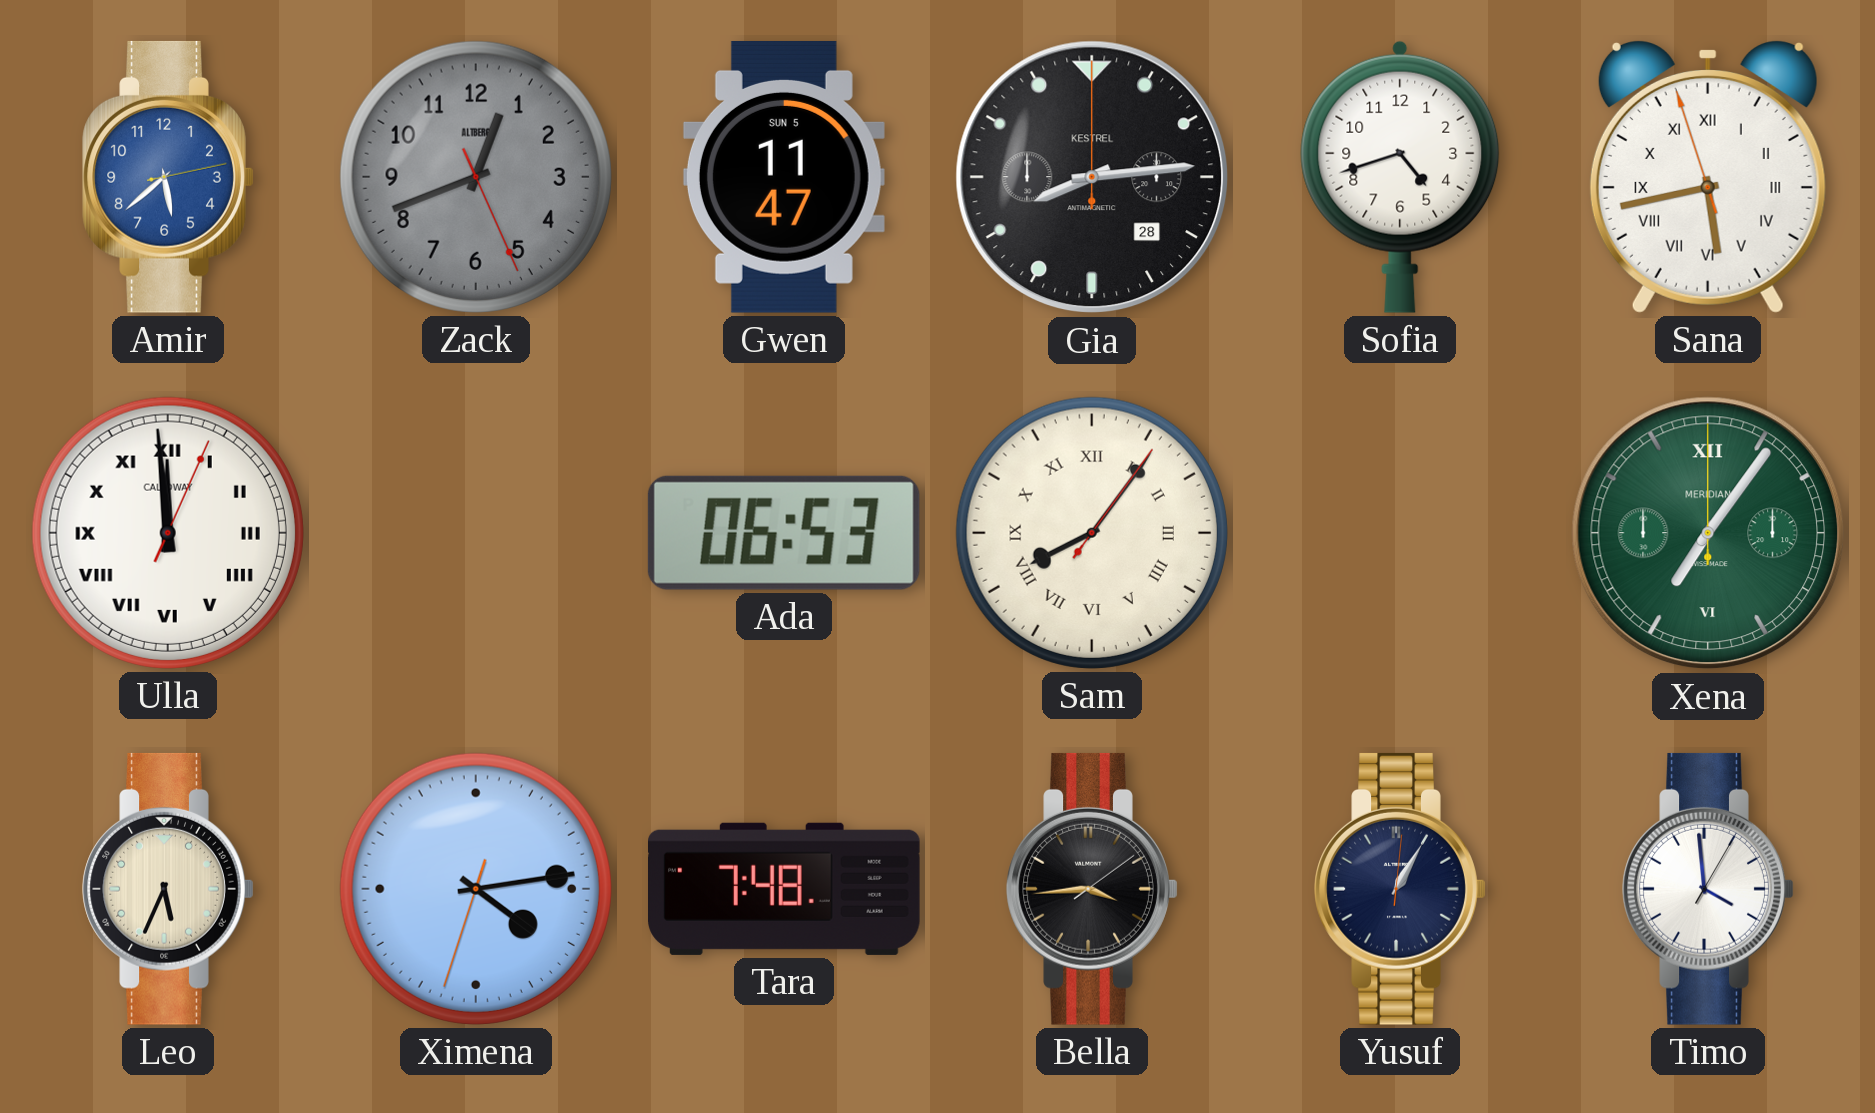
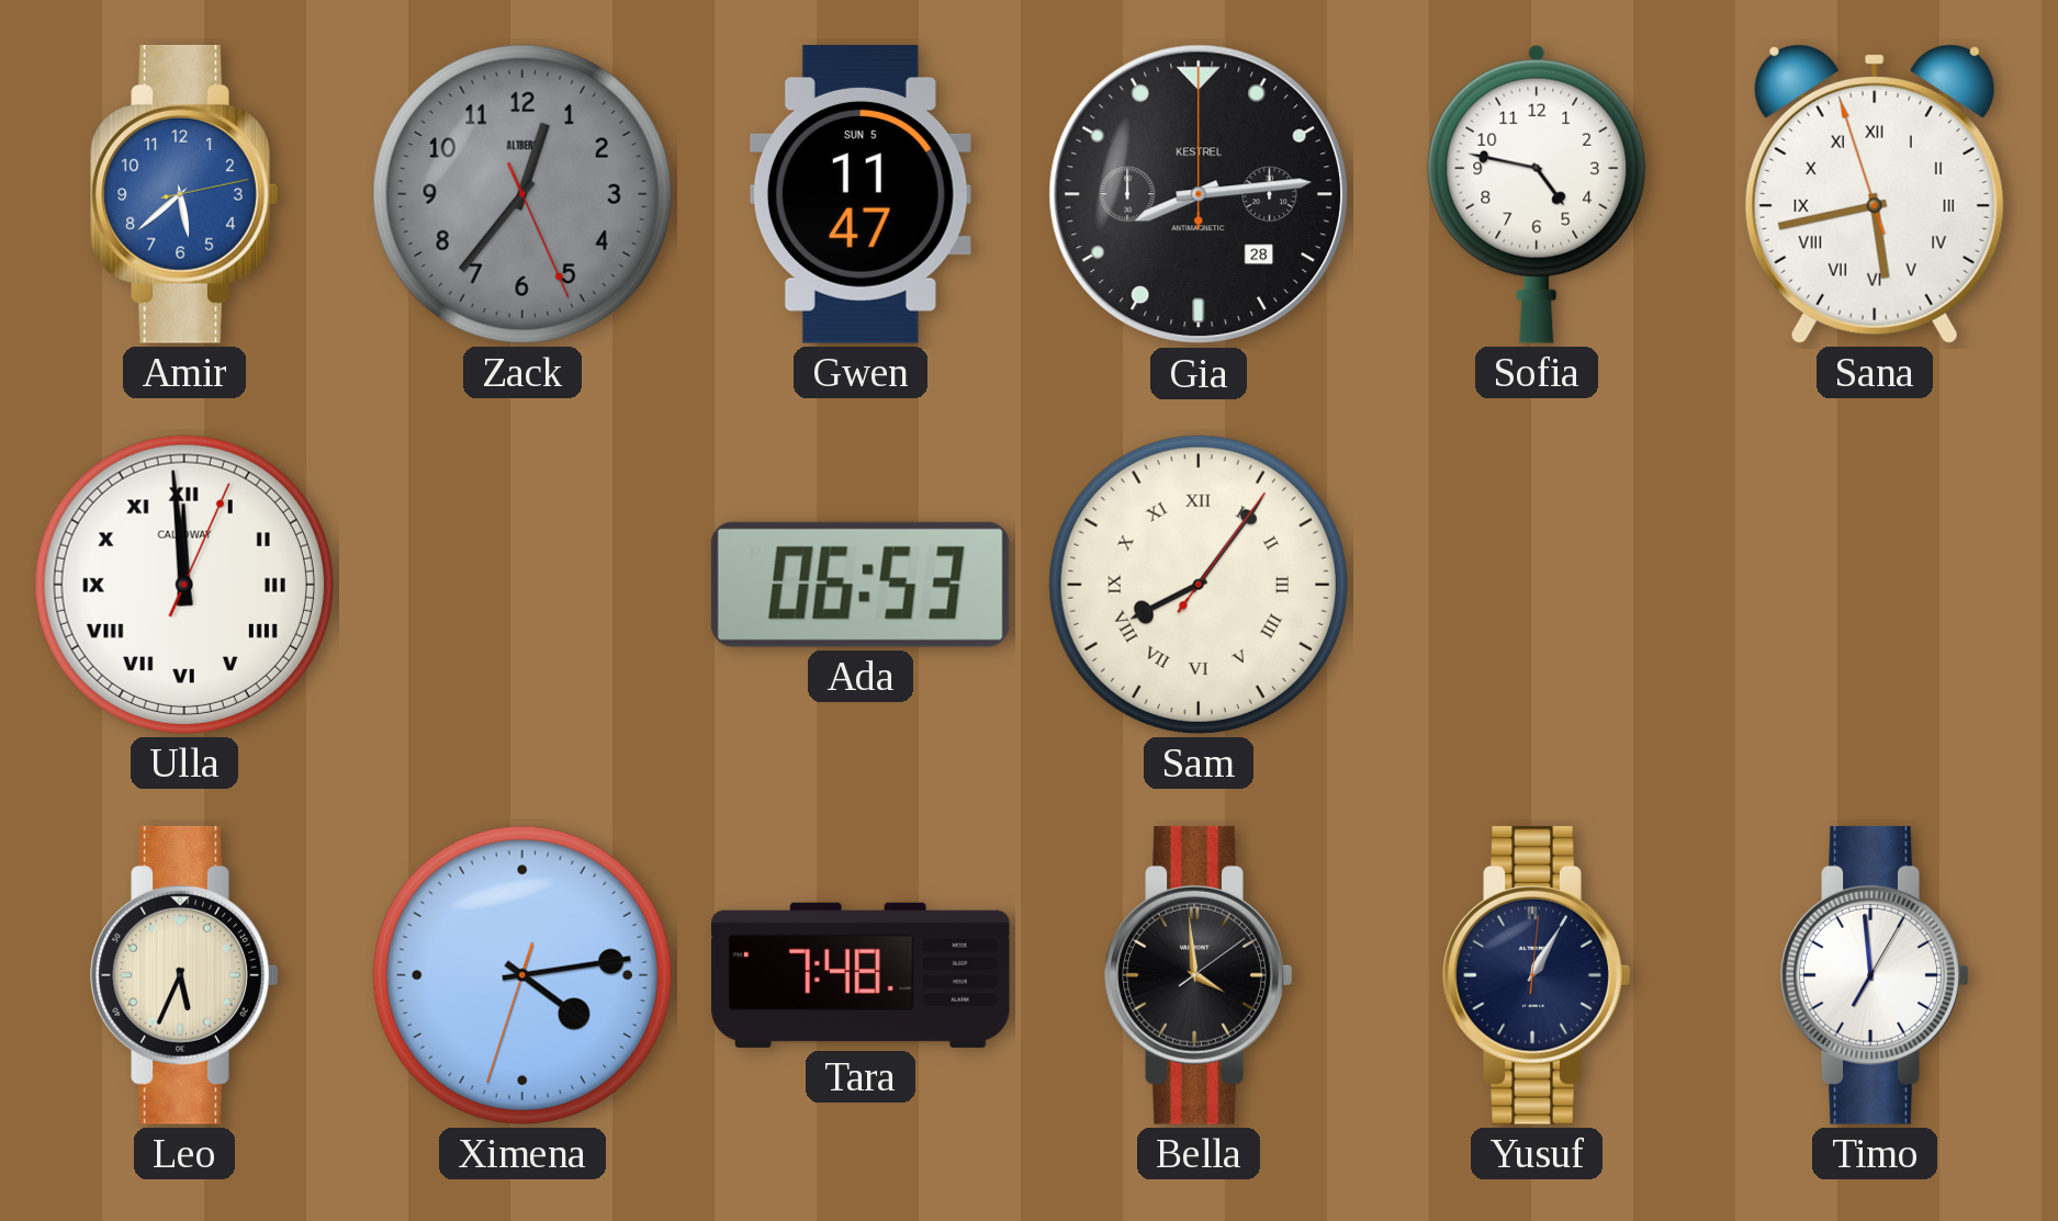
Zack: 12:41 -> 12:36 (522, 194)
Sofia: 4:42 -> 4:47 (1537, 194)
Xena: 7:06 -> none (1708, 533)
Bella: 3:44 -> 3:59 (1199, 975)
Timo: 3:59 -> 6:59 (1875, 975)
